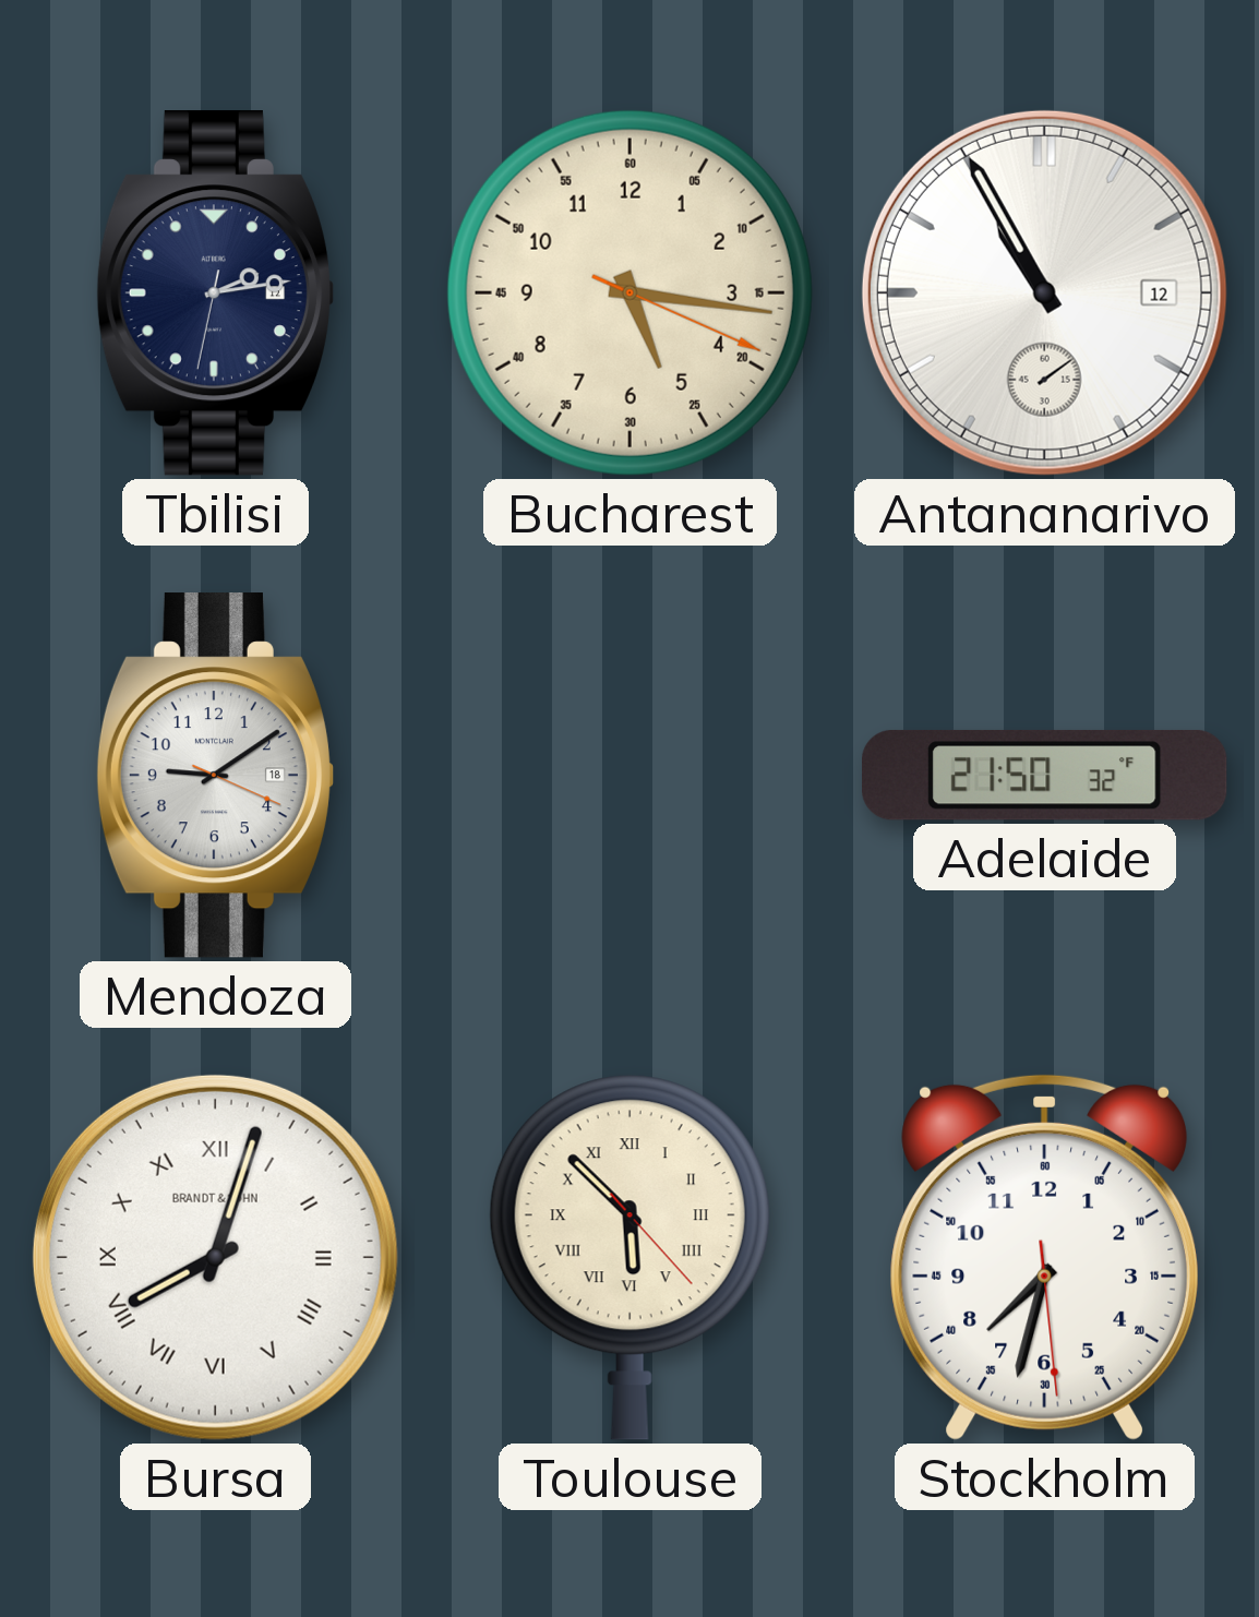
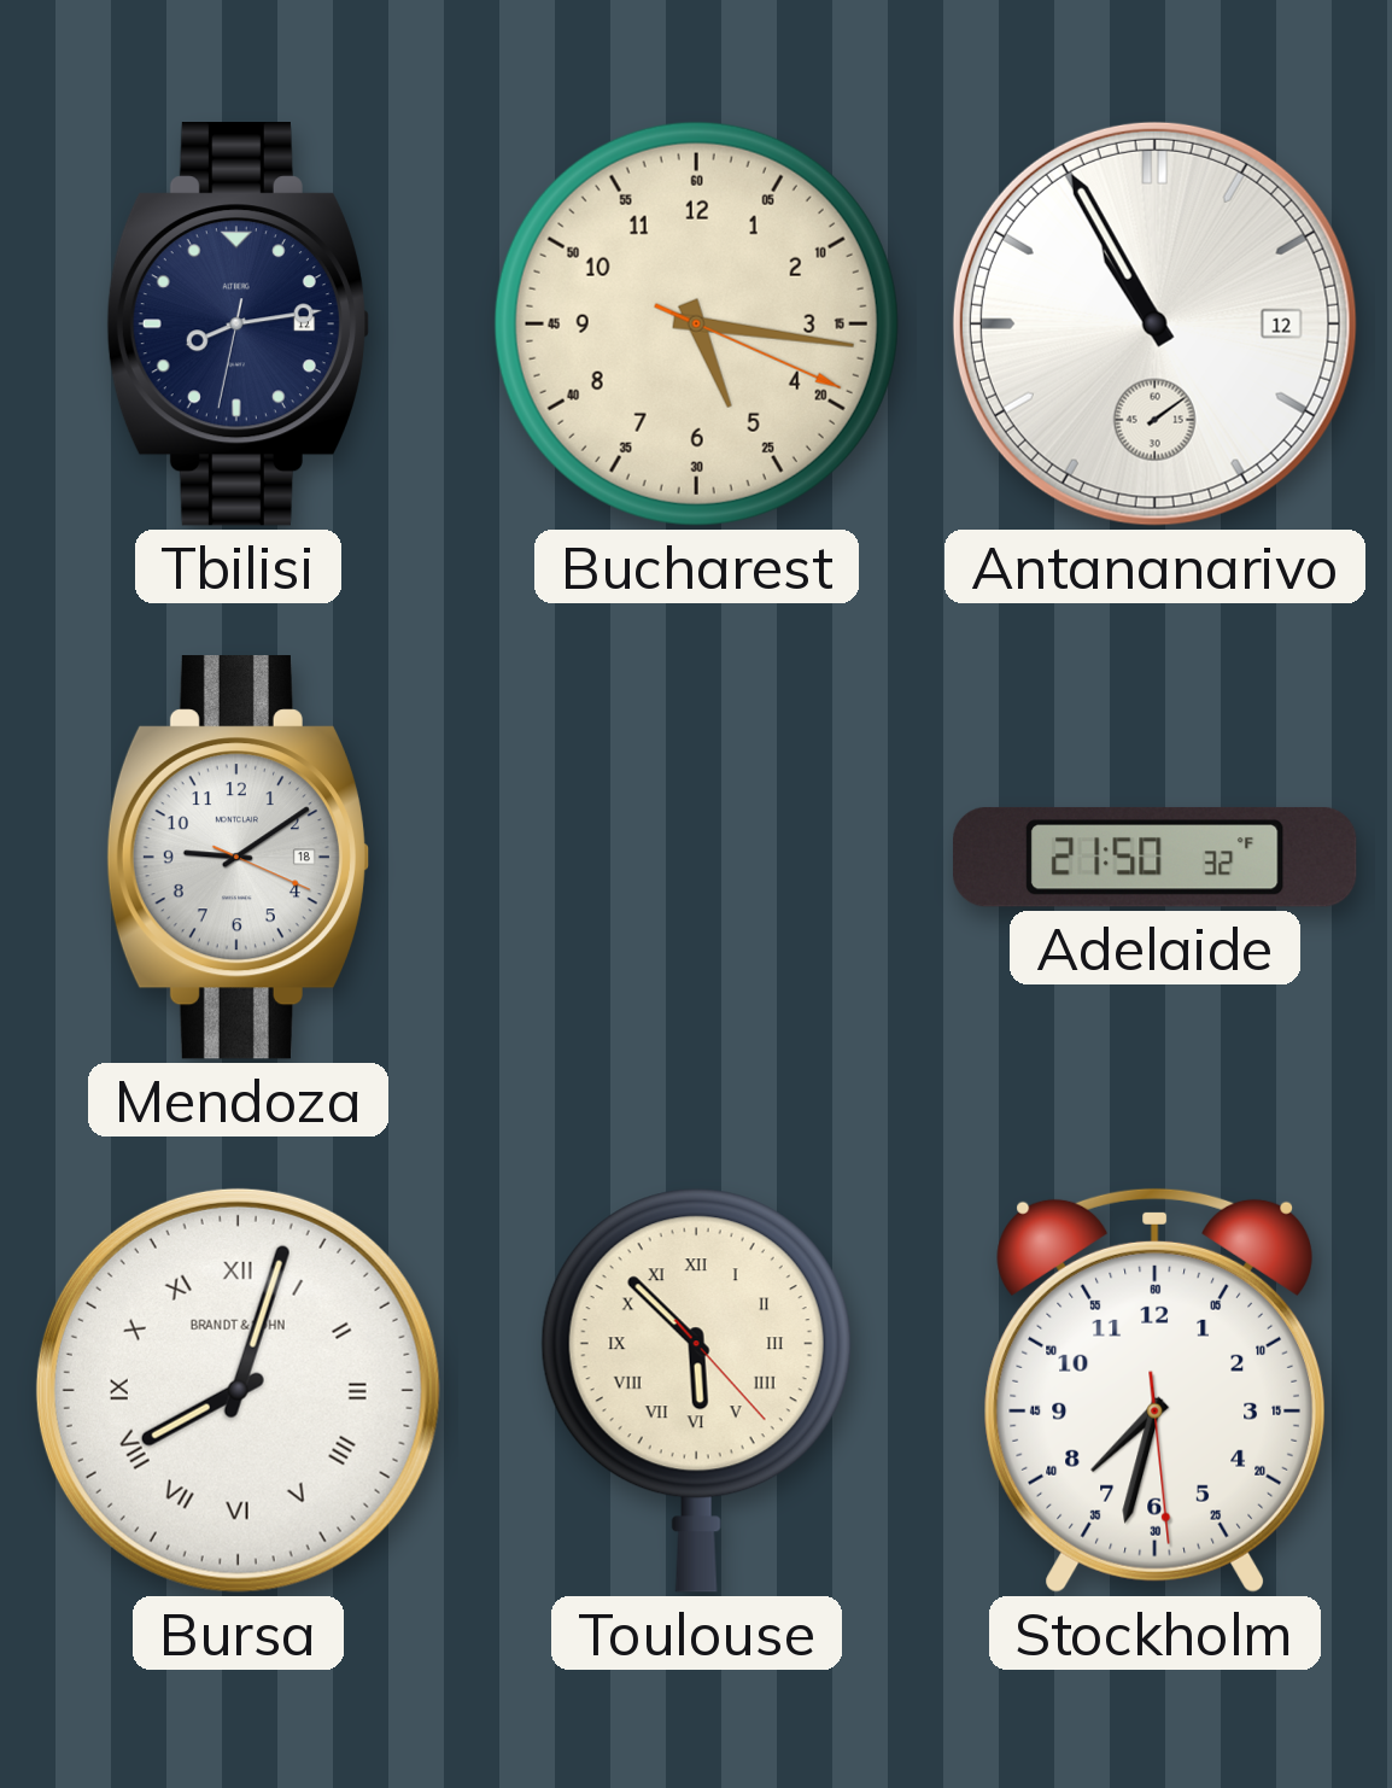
Tbilisi: 2:13 -> 8:13 (238, 325)
